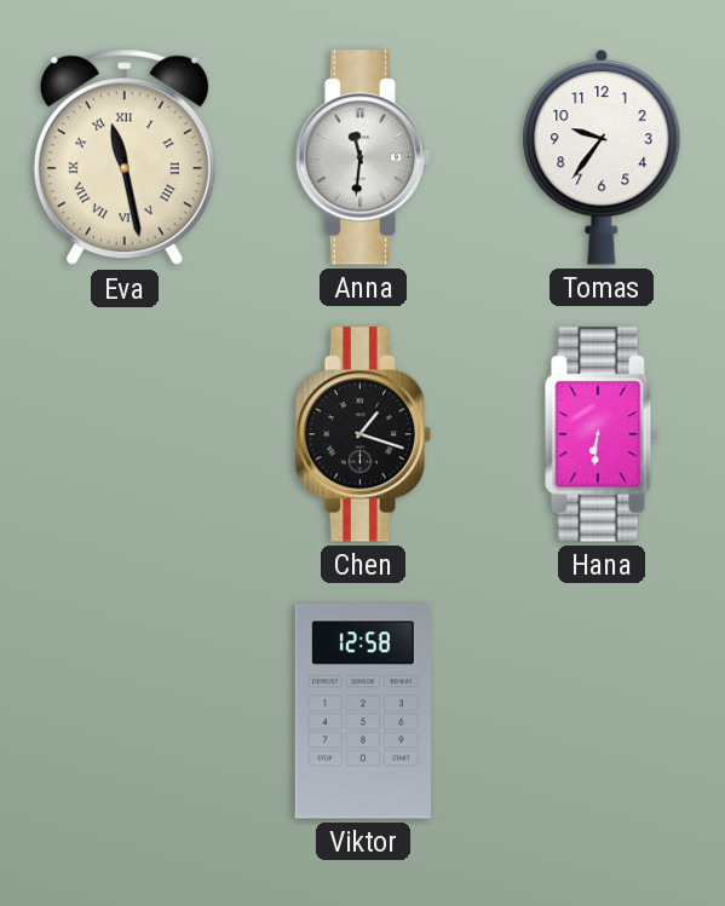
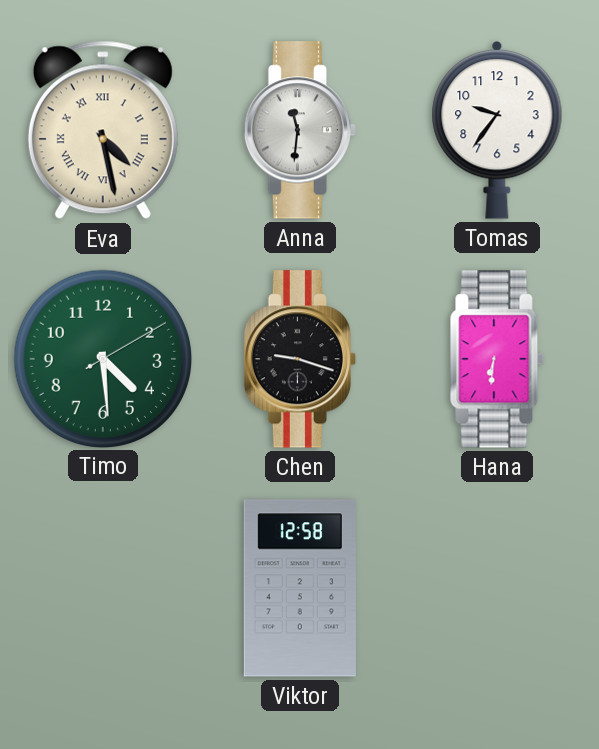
Eva: 11:28 -> 4:28 (103, 130)
Timo: none -> 4:29 (102, 358)
Chen: 1:18 -> 9:18 (300, 359)
